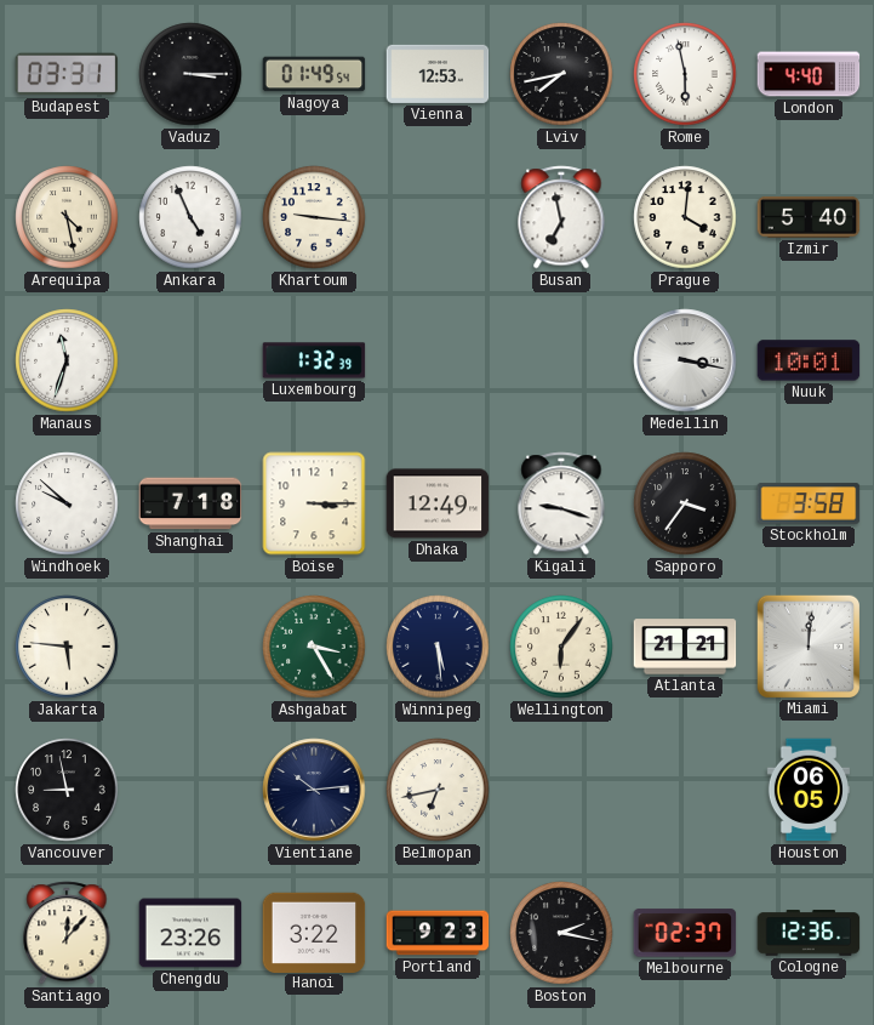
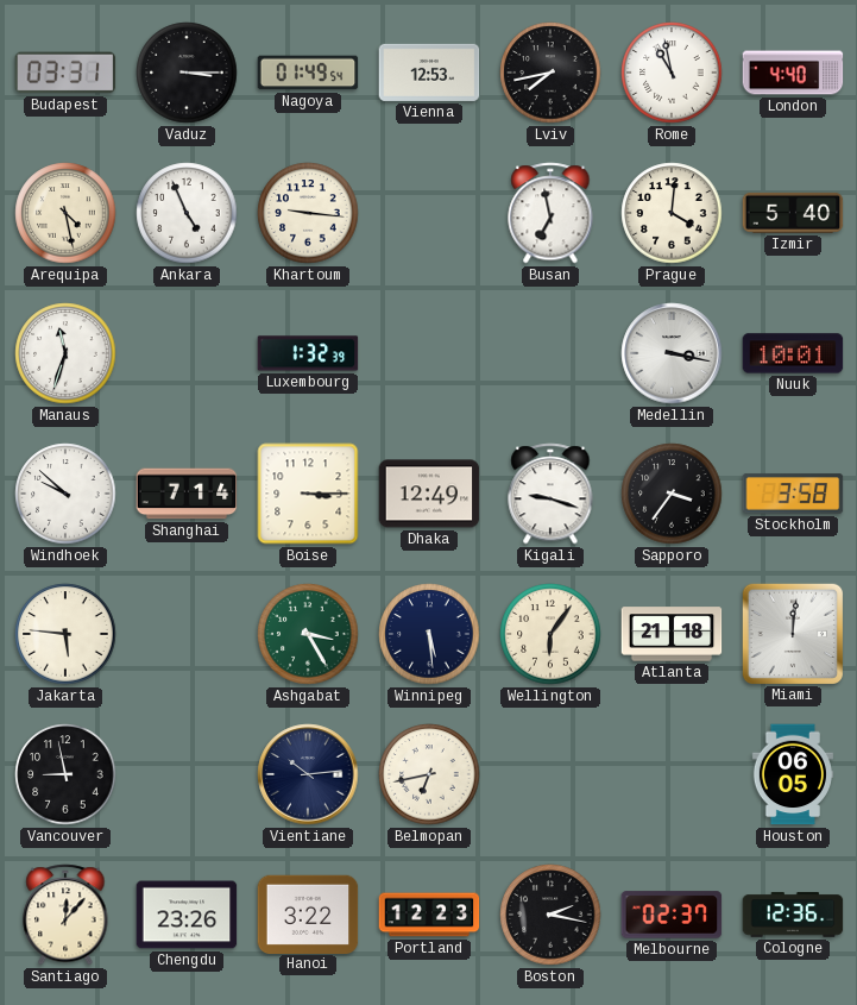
Rome: 5:58 -> 10:58 (672, 73)
Shanghai: 7:18 -> 7:14 (187, 494)
Atlanta: 21:21 -> 21:18 (672, 634)
Portland: 9:23 -> 12:23 (429, 915)
